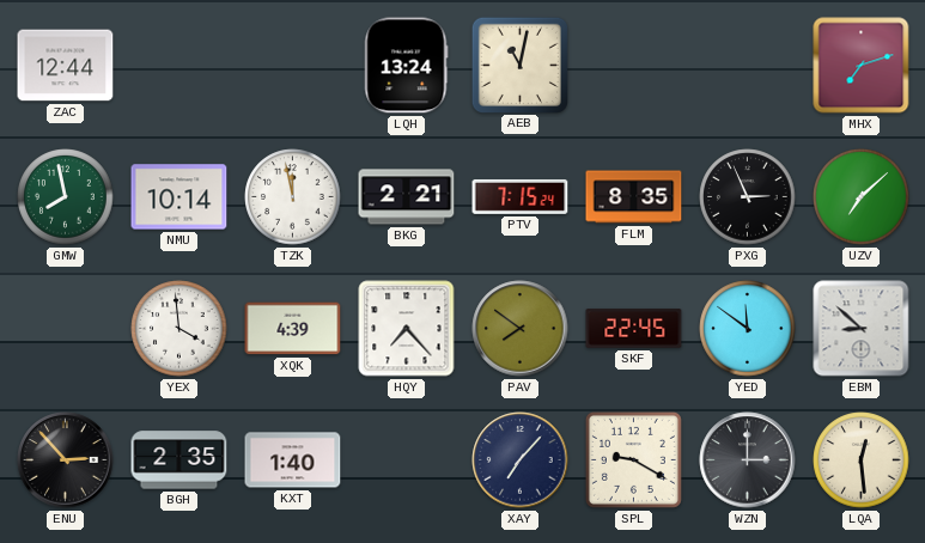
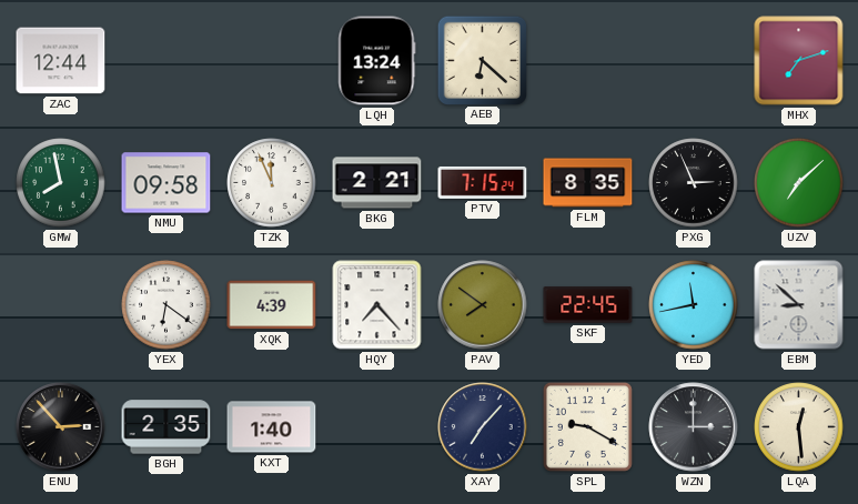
AEB: 11:02 -> 6:22 (482, 60)
NMU: 10:14 -> 09:58 (166, 183)
TZK: 11:58 -> 11:56 (272, 183)
YEX: 3:59 -> 6:21 (166, 305)
YED: 11:51 -> 11:43 (694, 305)
